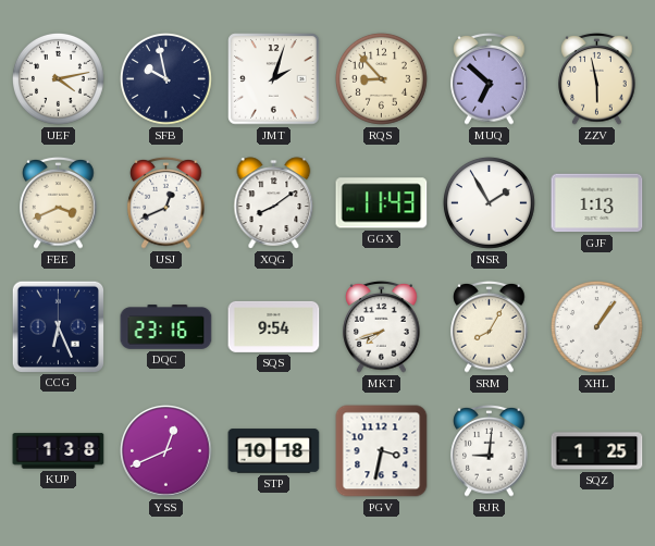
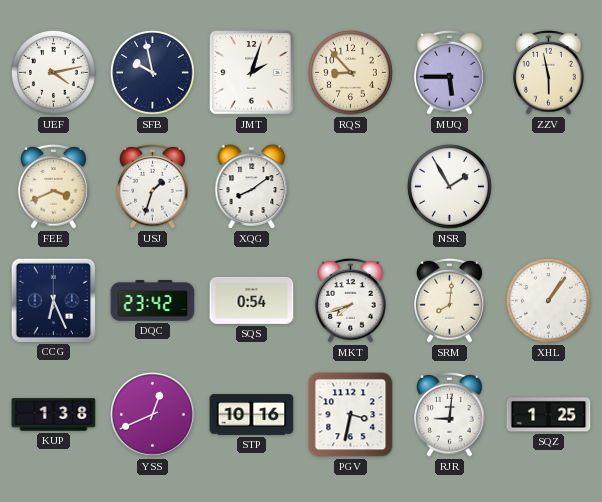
MUQ: 6:52 -> 5:45 (450, 73)
USJ: 12:41 -> 1:33 (153, 187)
GGX: 11:43 -> none (382, 203)
GJF: 1:13 -> none (597, 203)
DQC: 23:16 -> 23:42 (153, 301)
SQS: 9:54 -> 0:54 (252, 300)
SRM: 8:05 -> 8:01 (450, 301)
STP: 10:18 -> 10:16 (252, 415)
